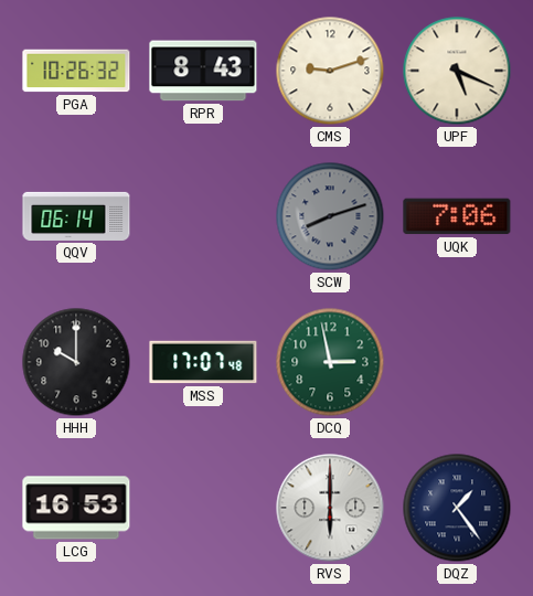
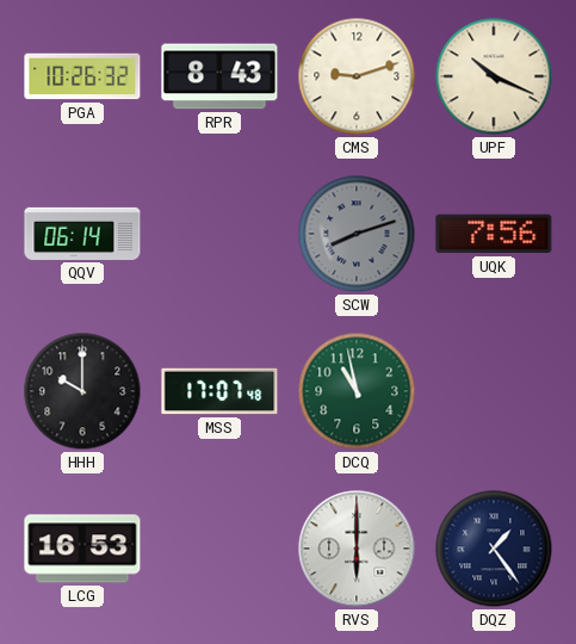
UPF: 5:19 -> 10:19 (494, 76)
UQK: 7:06 -> 7:56 (494, 234)
DCQ: 2:58 -> 10:58 (357, 391)
